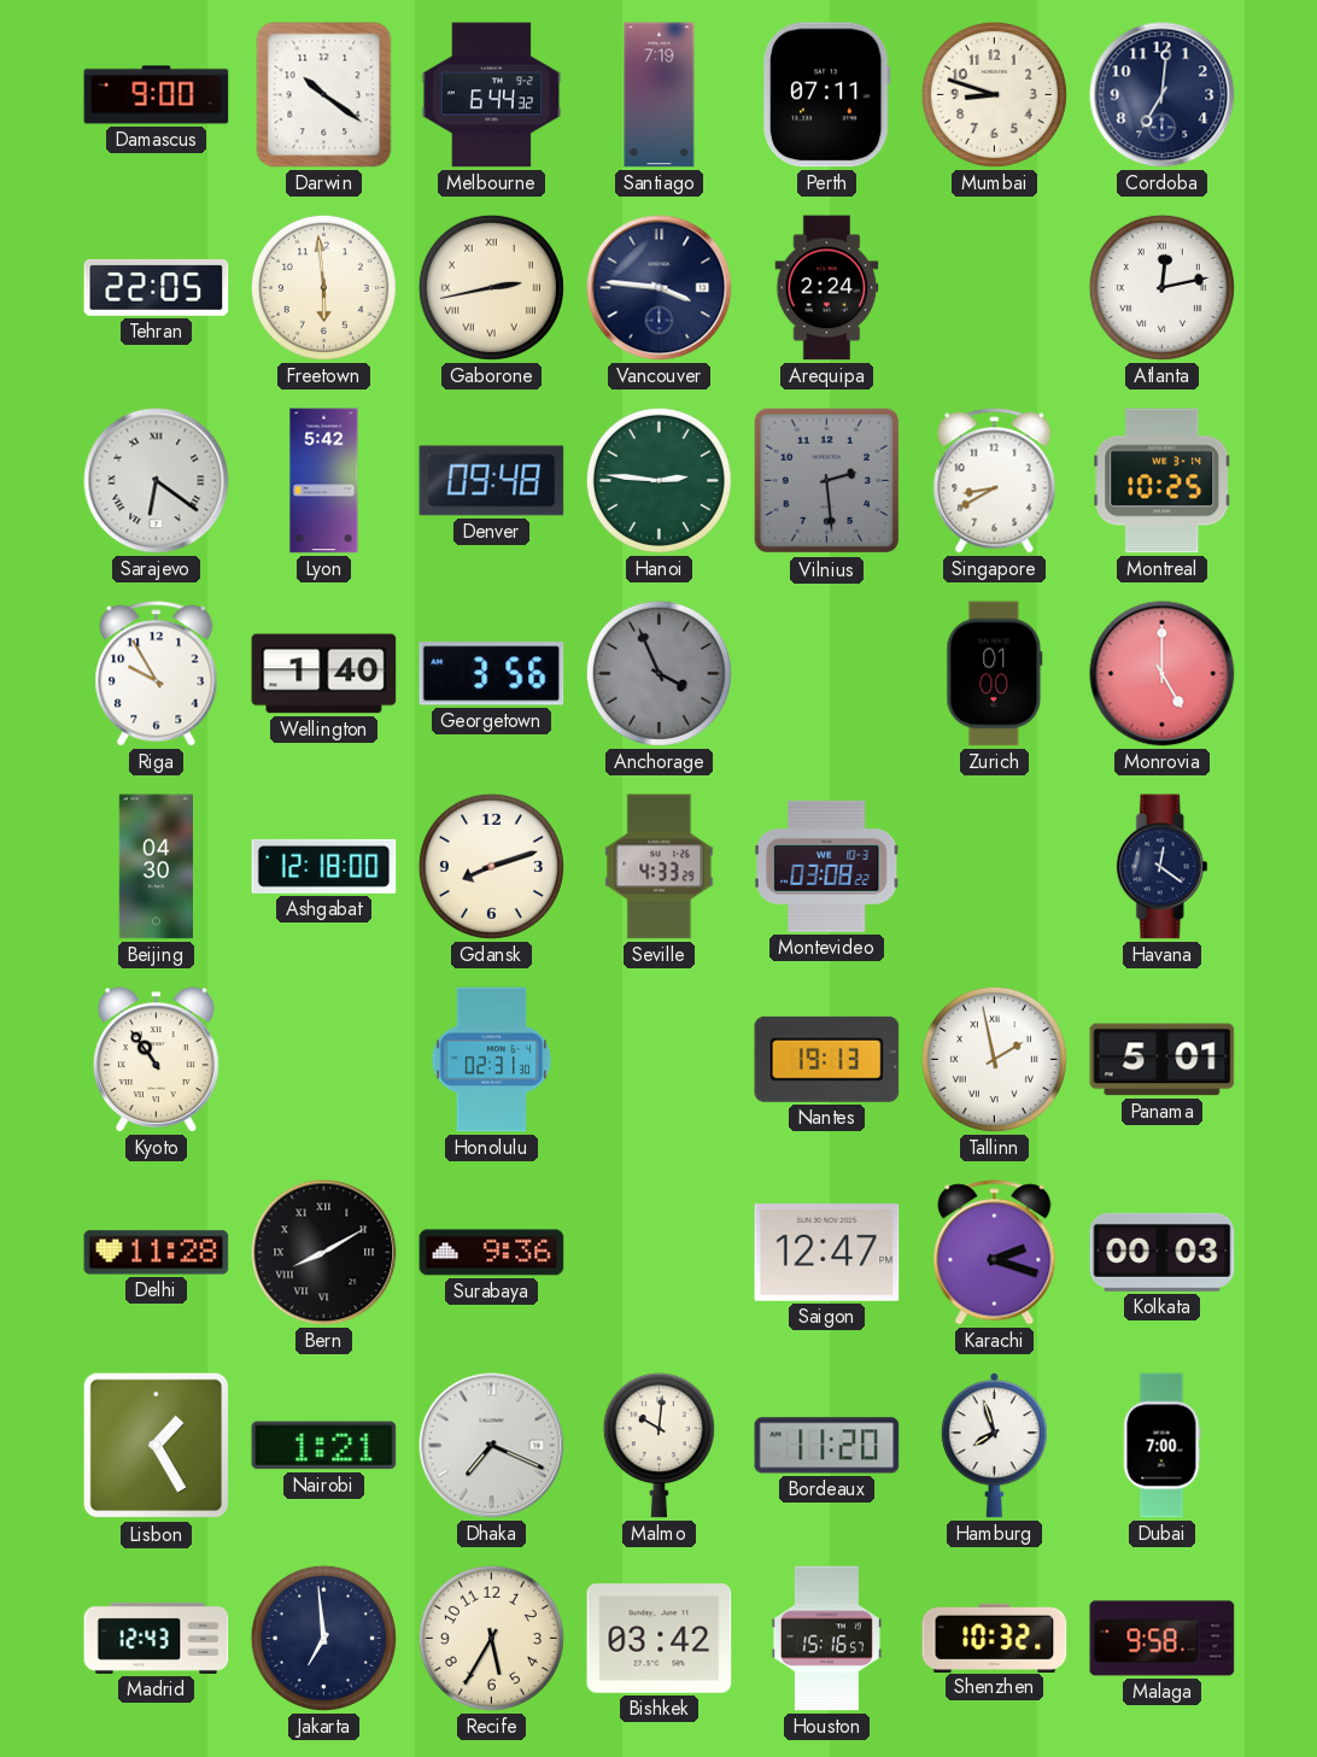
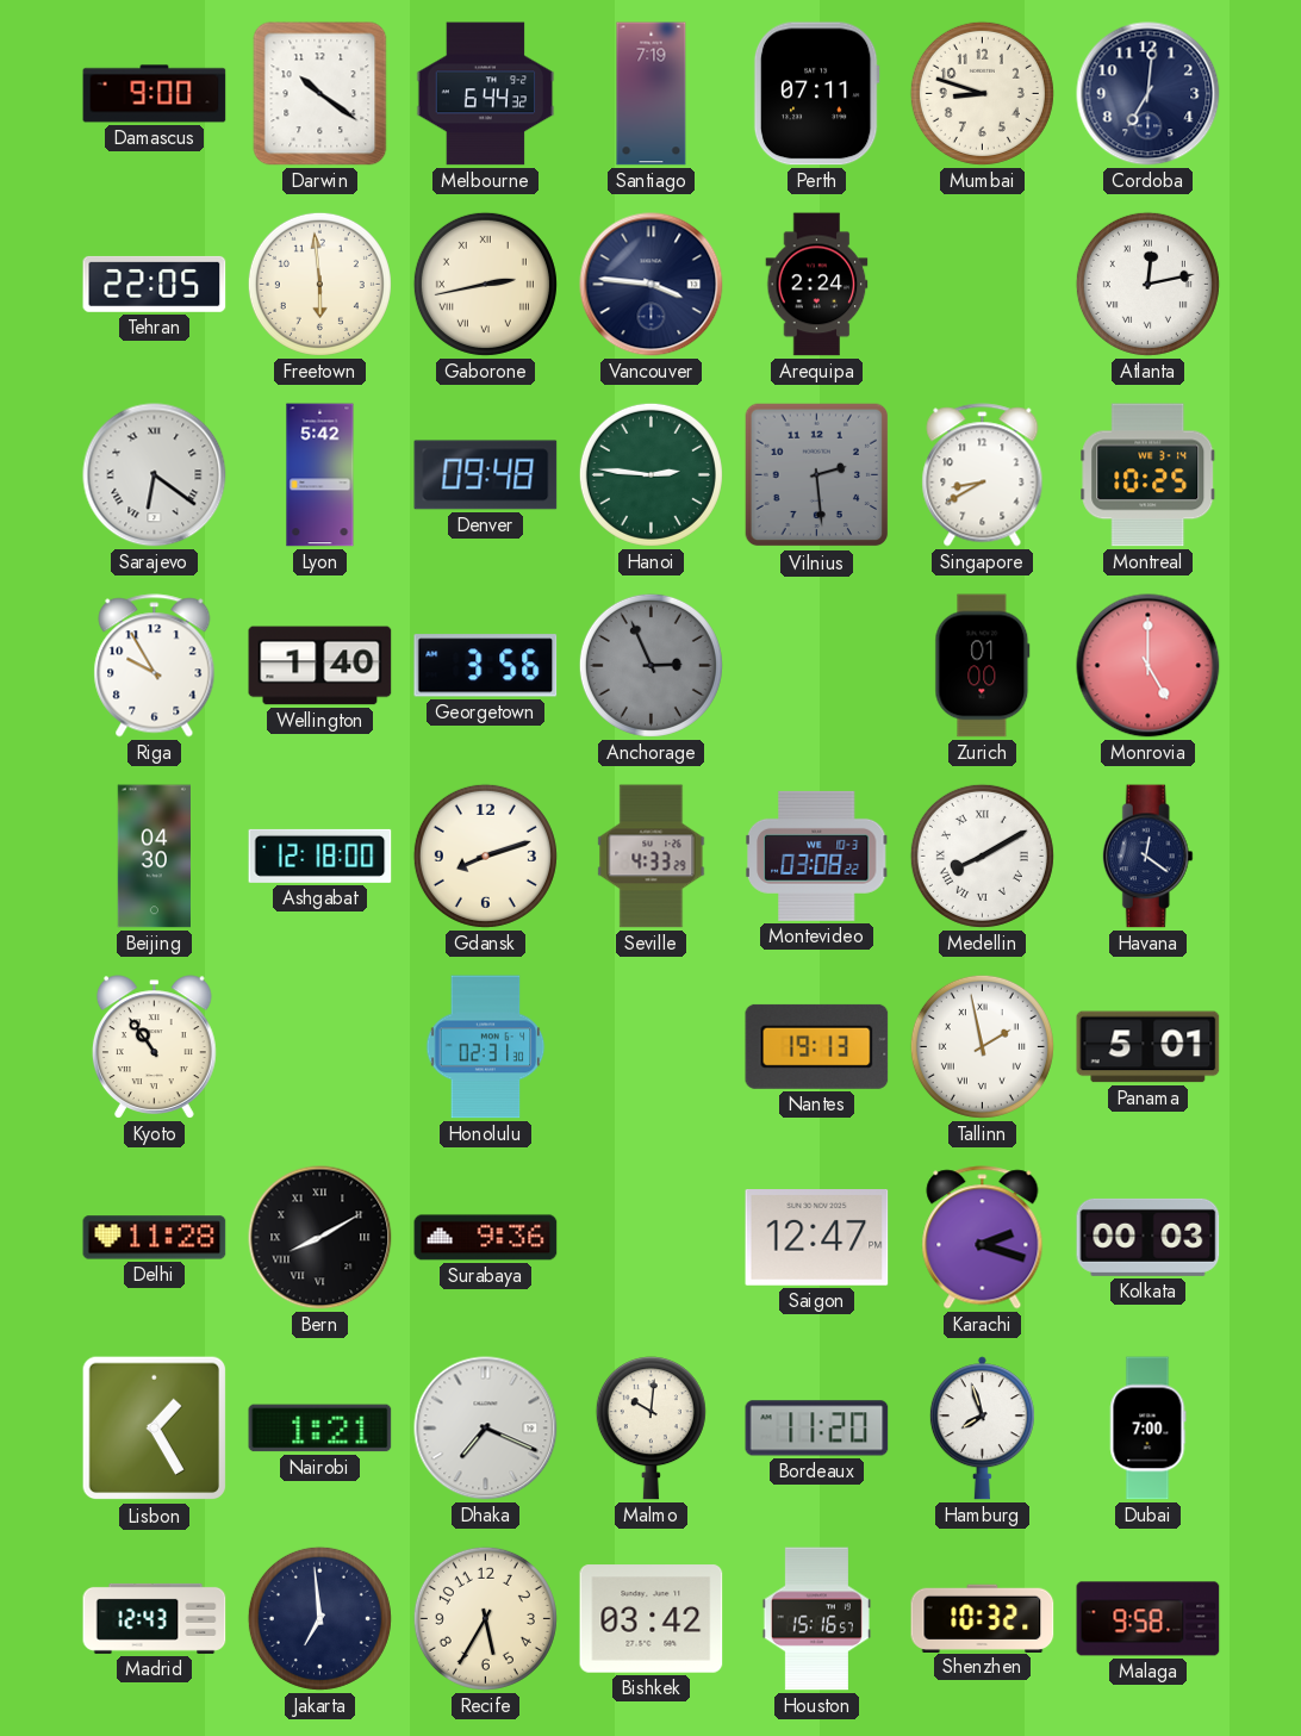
Anchorage: 3:56 -> 2:56 (650, 665)
Medellin: none -> 8:10 (982, 855)
